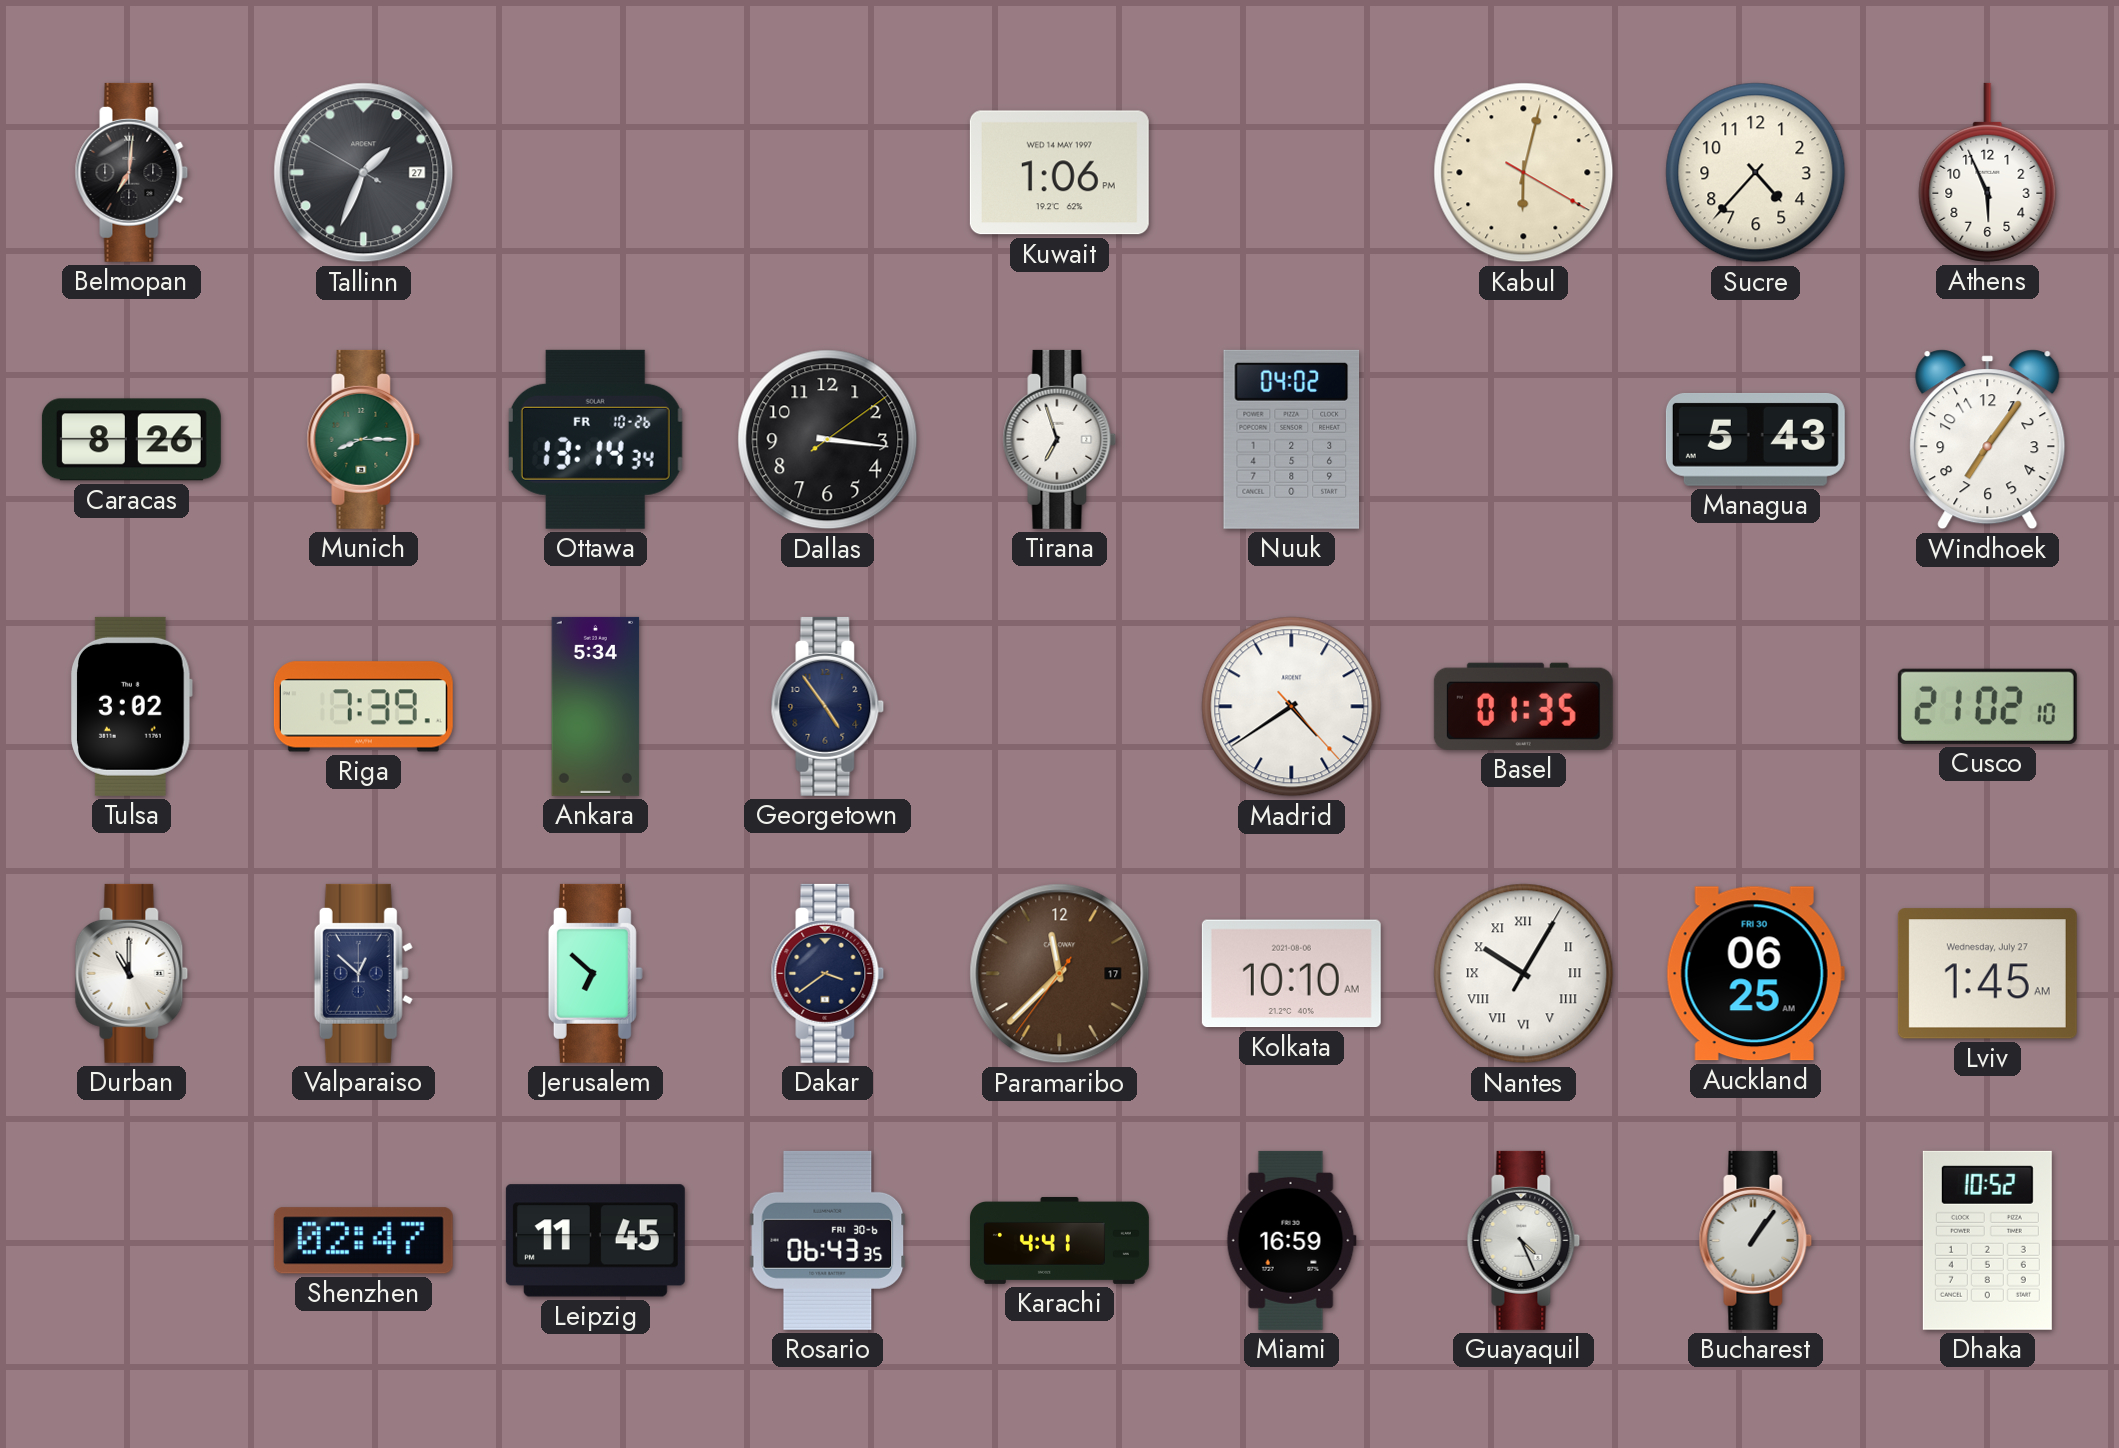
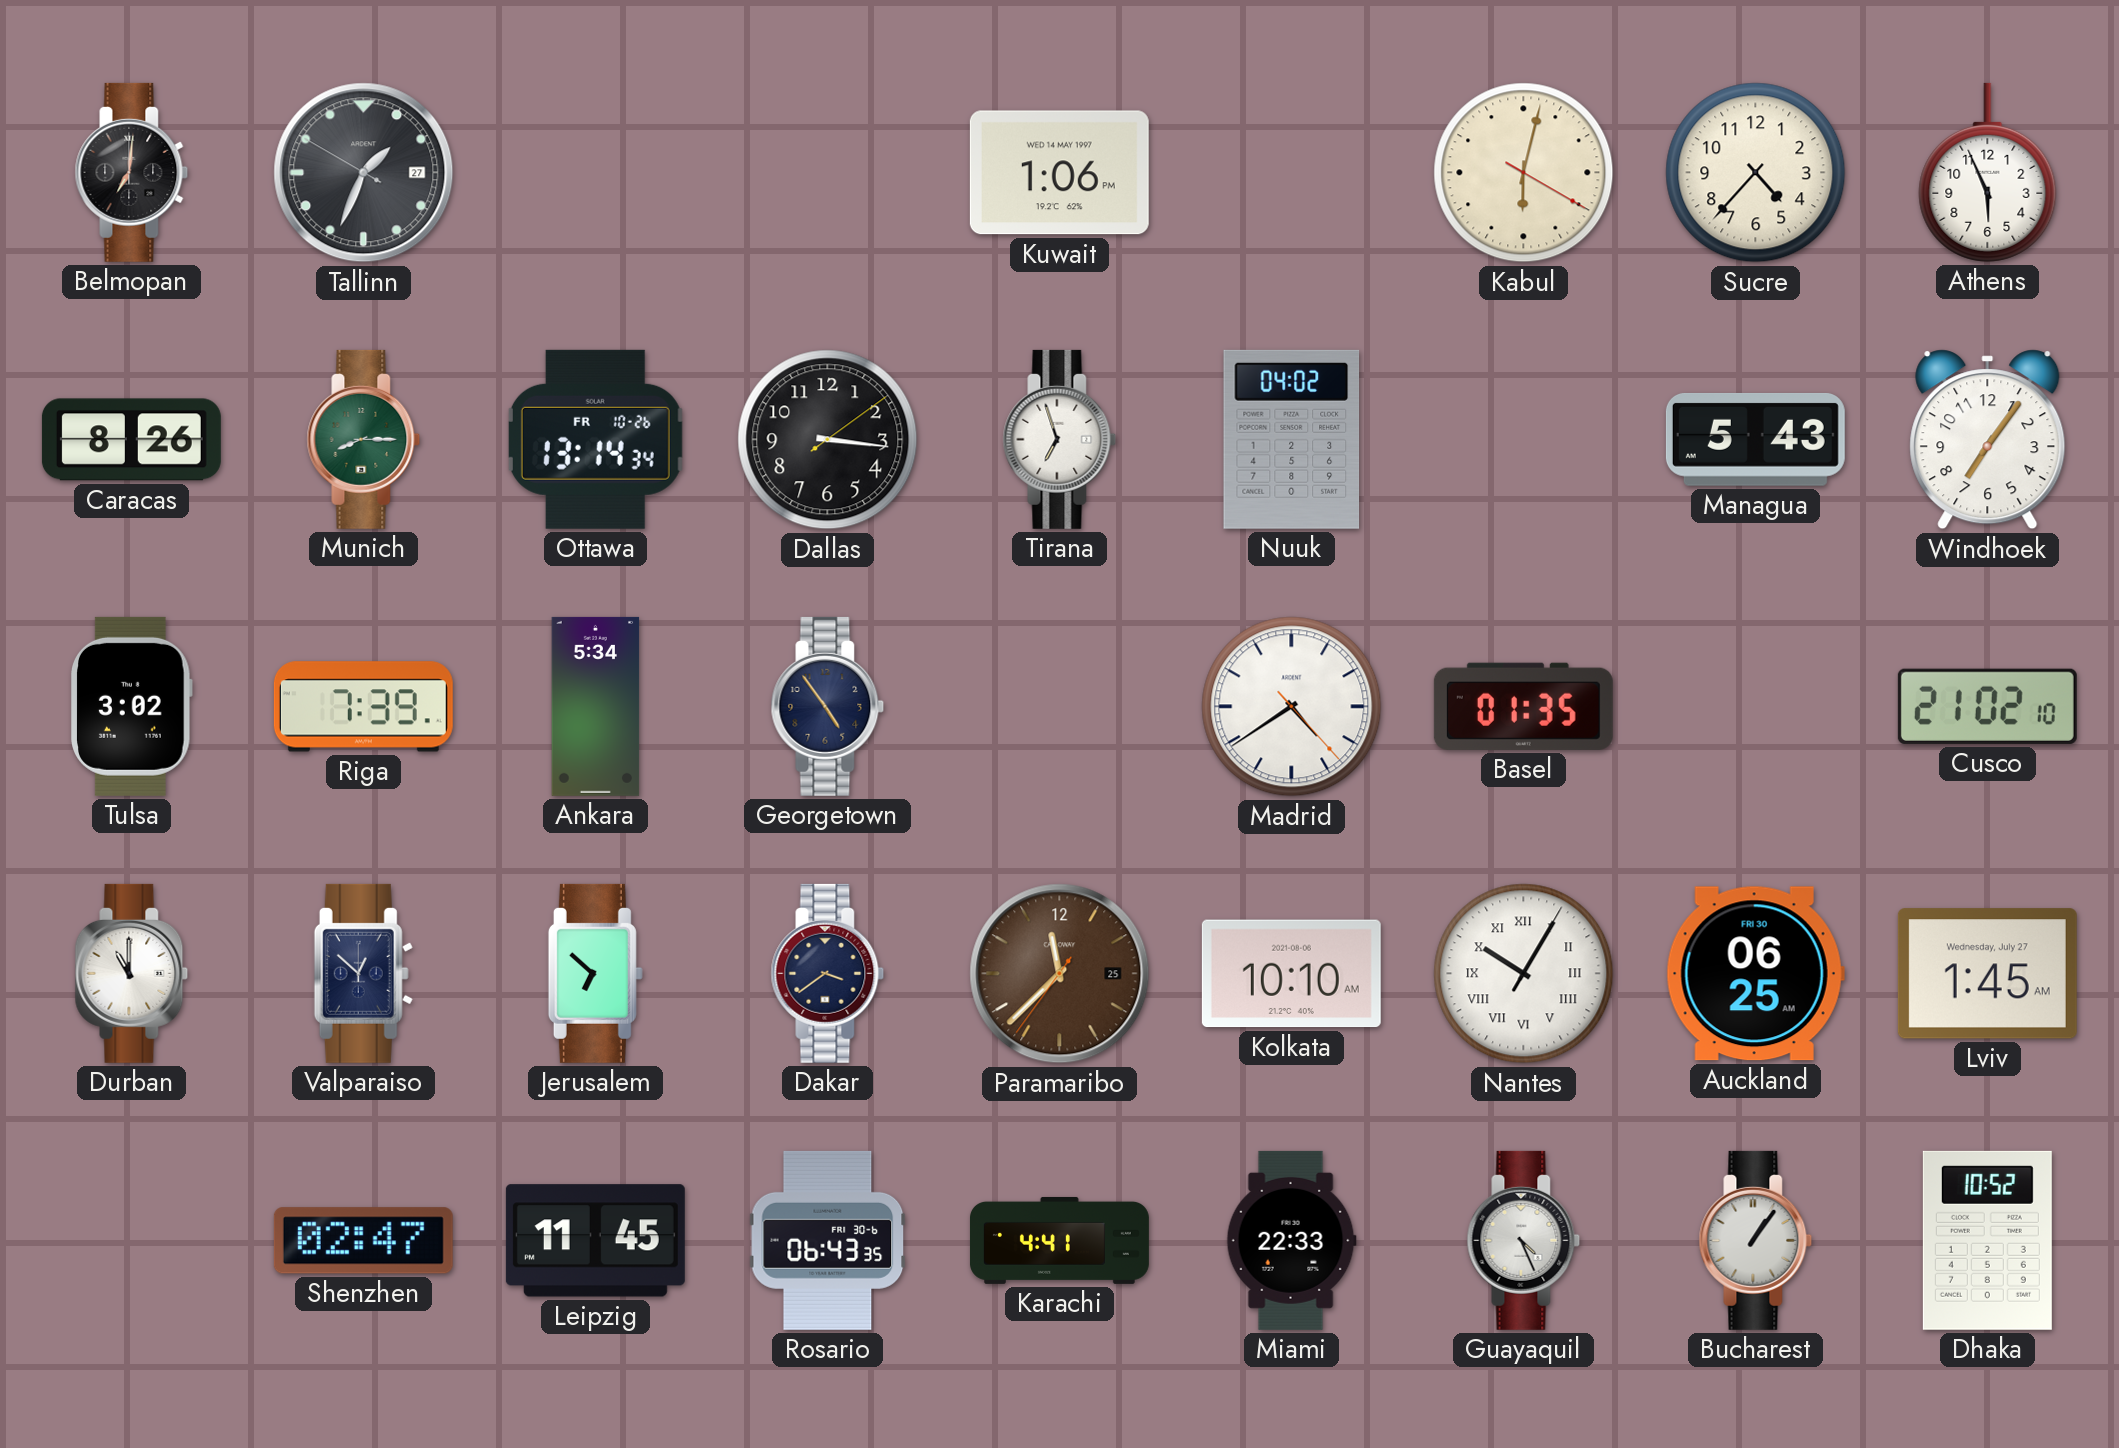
Paramaribo date: 17 -> 25 (1060, 974)
Miami: 16:59 -> 22:33 (1291, 1240)
